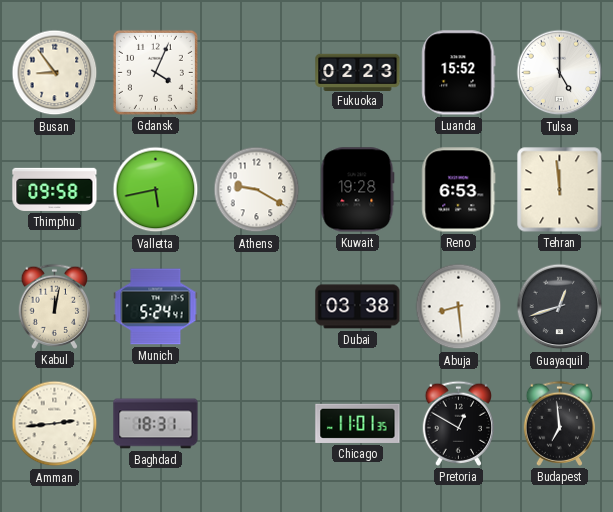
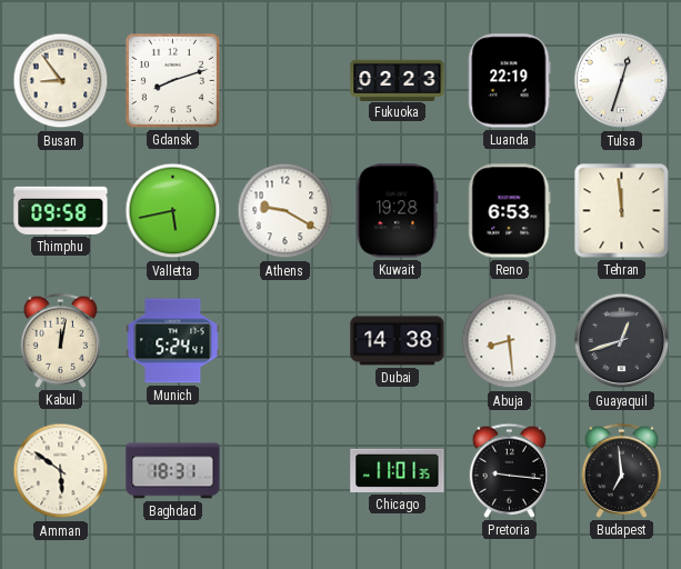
Gdansk: 4:04 -> 8:12 (172, 80)
Luanda: 15:52 -> 22:19 (510, 81)
Tulsa: 5:00 -> 12:33 (622, 81)
Dubai: 03:38 -> 14:38 (398, 341)
Amman: 2:44 -> 5:51 (61, 471)
Pretoria: 12:50 -> 9:16 (509, 470)
